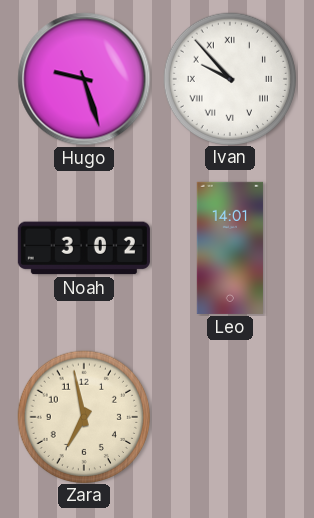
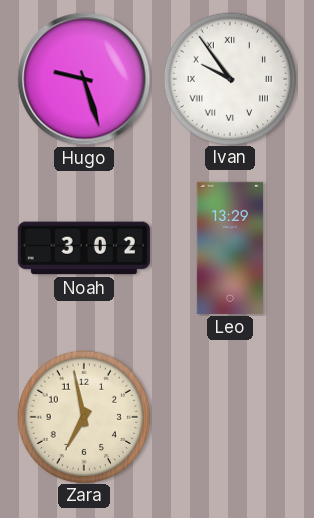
Ivan: 9:53 -> 9:54 (229, 78)
Leo: 14:01 -> 13:29 (230, 248)
